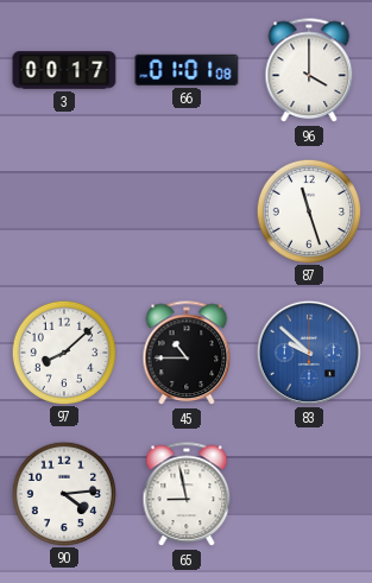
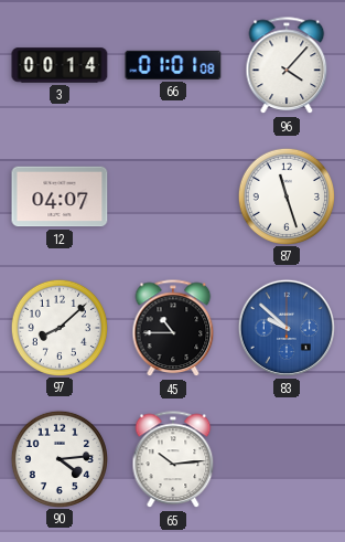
3: 00:17 -> 00:14 (60, 65)
96: 4:00 -> 4:07 (287, 66)
12: none -> 04:07 (60, 196)
65: 8:58 -> 10:14 (173, 460)
